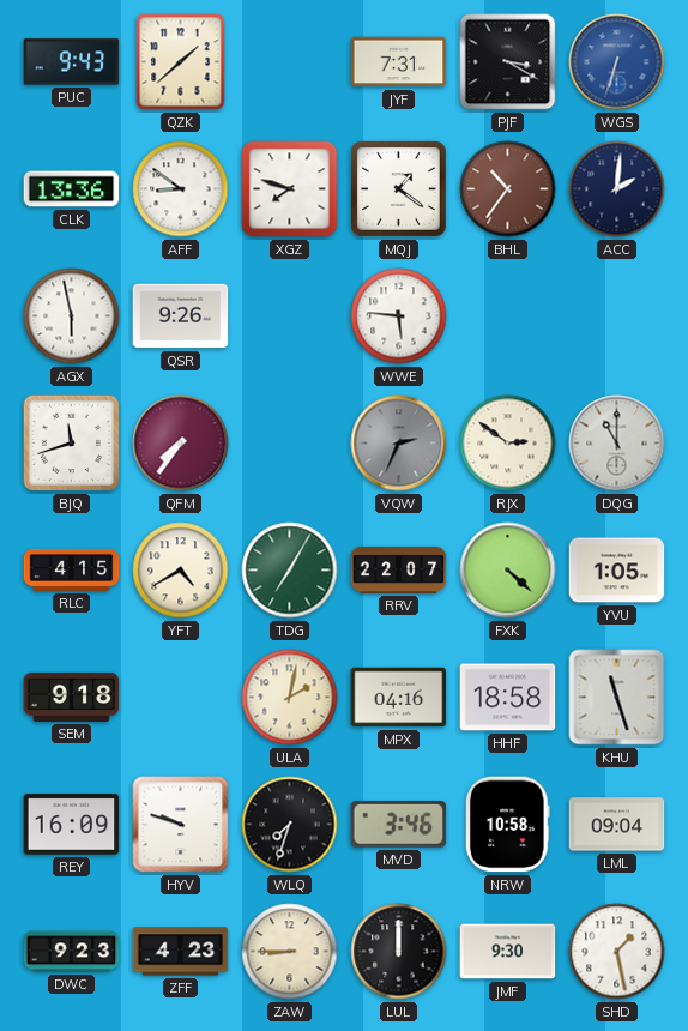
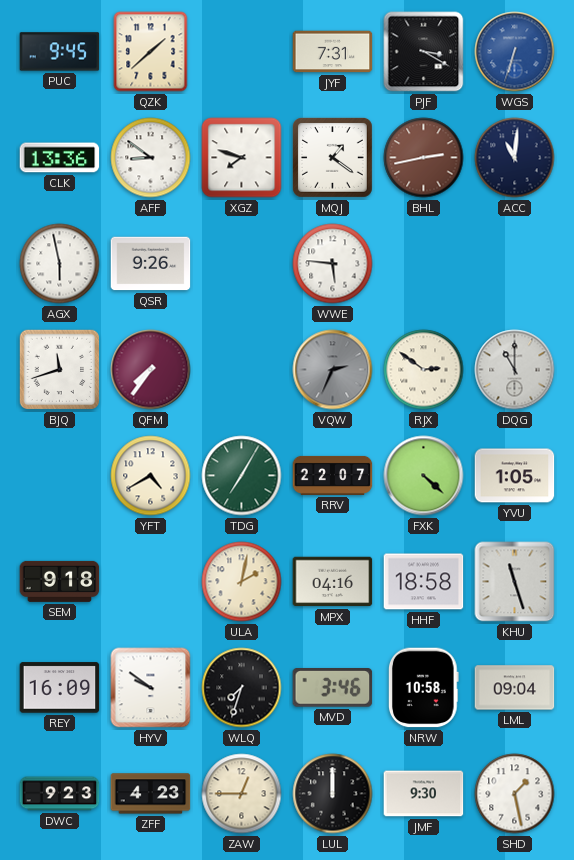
PUC: 9:43 -> 9:45 (60, 52)
BHL: 10:36 -> 2:43 (424, 158)
ACC: 2:01 -> 11:01 (515, 158)
RLC: 4:15 -> none (72, 569)
HYV: 9:48 -> 9:51 (151, 688)
ZAW: 8:45 -> 12:45 (242, 794)
